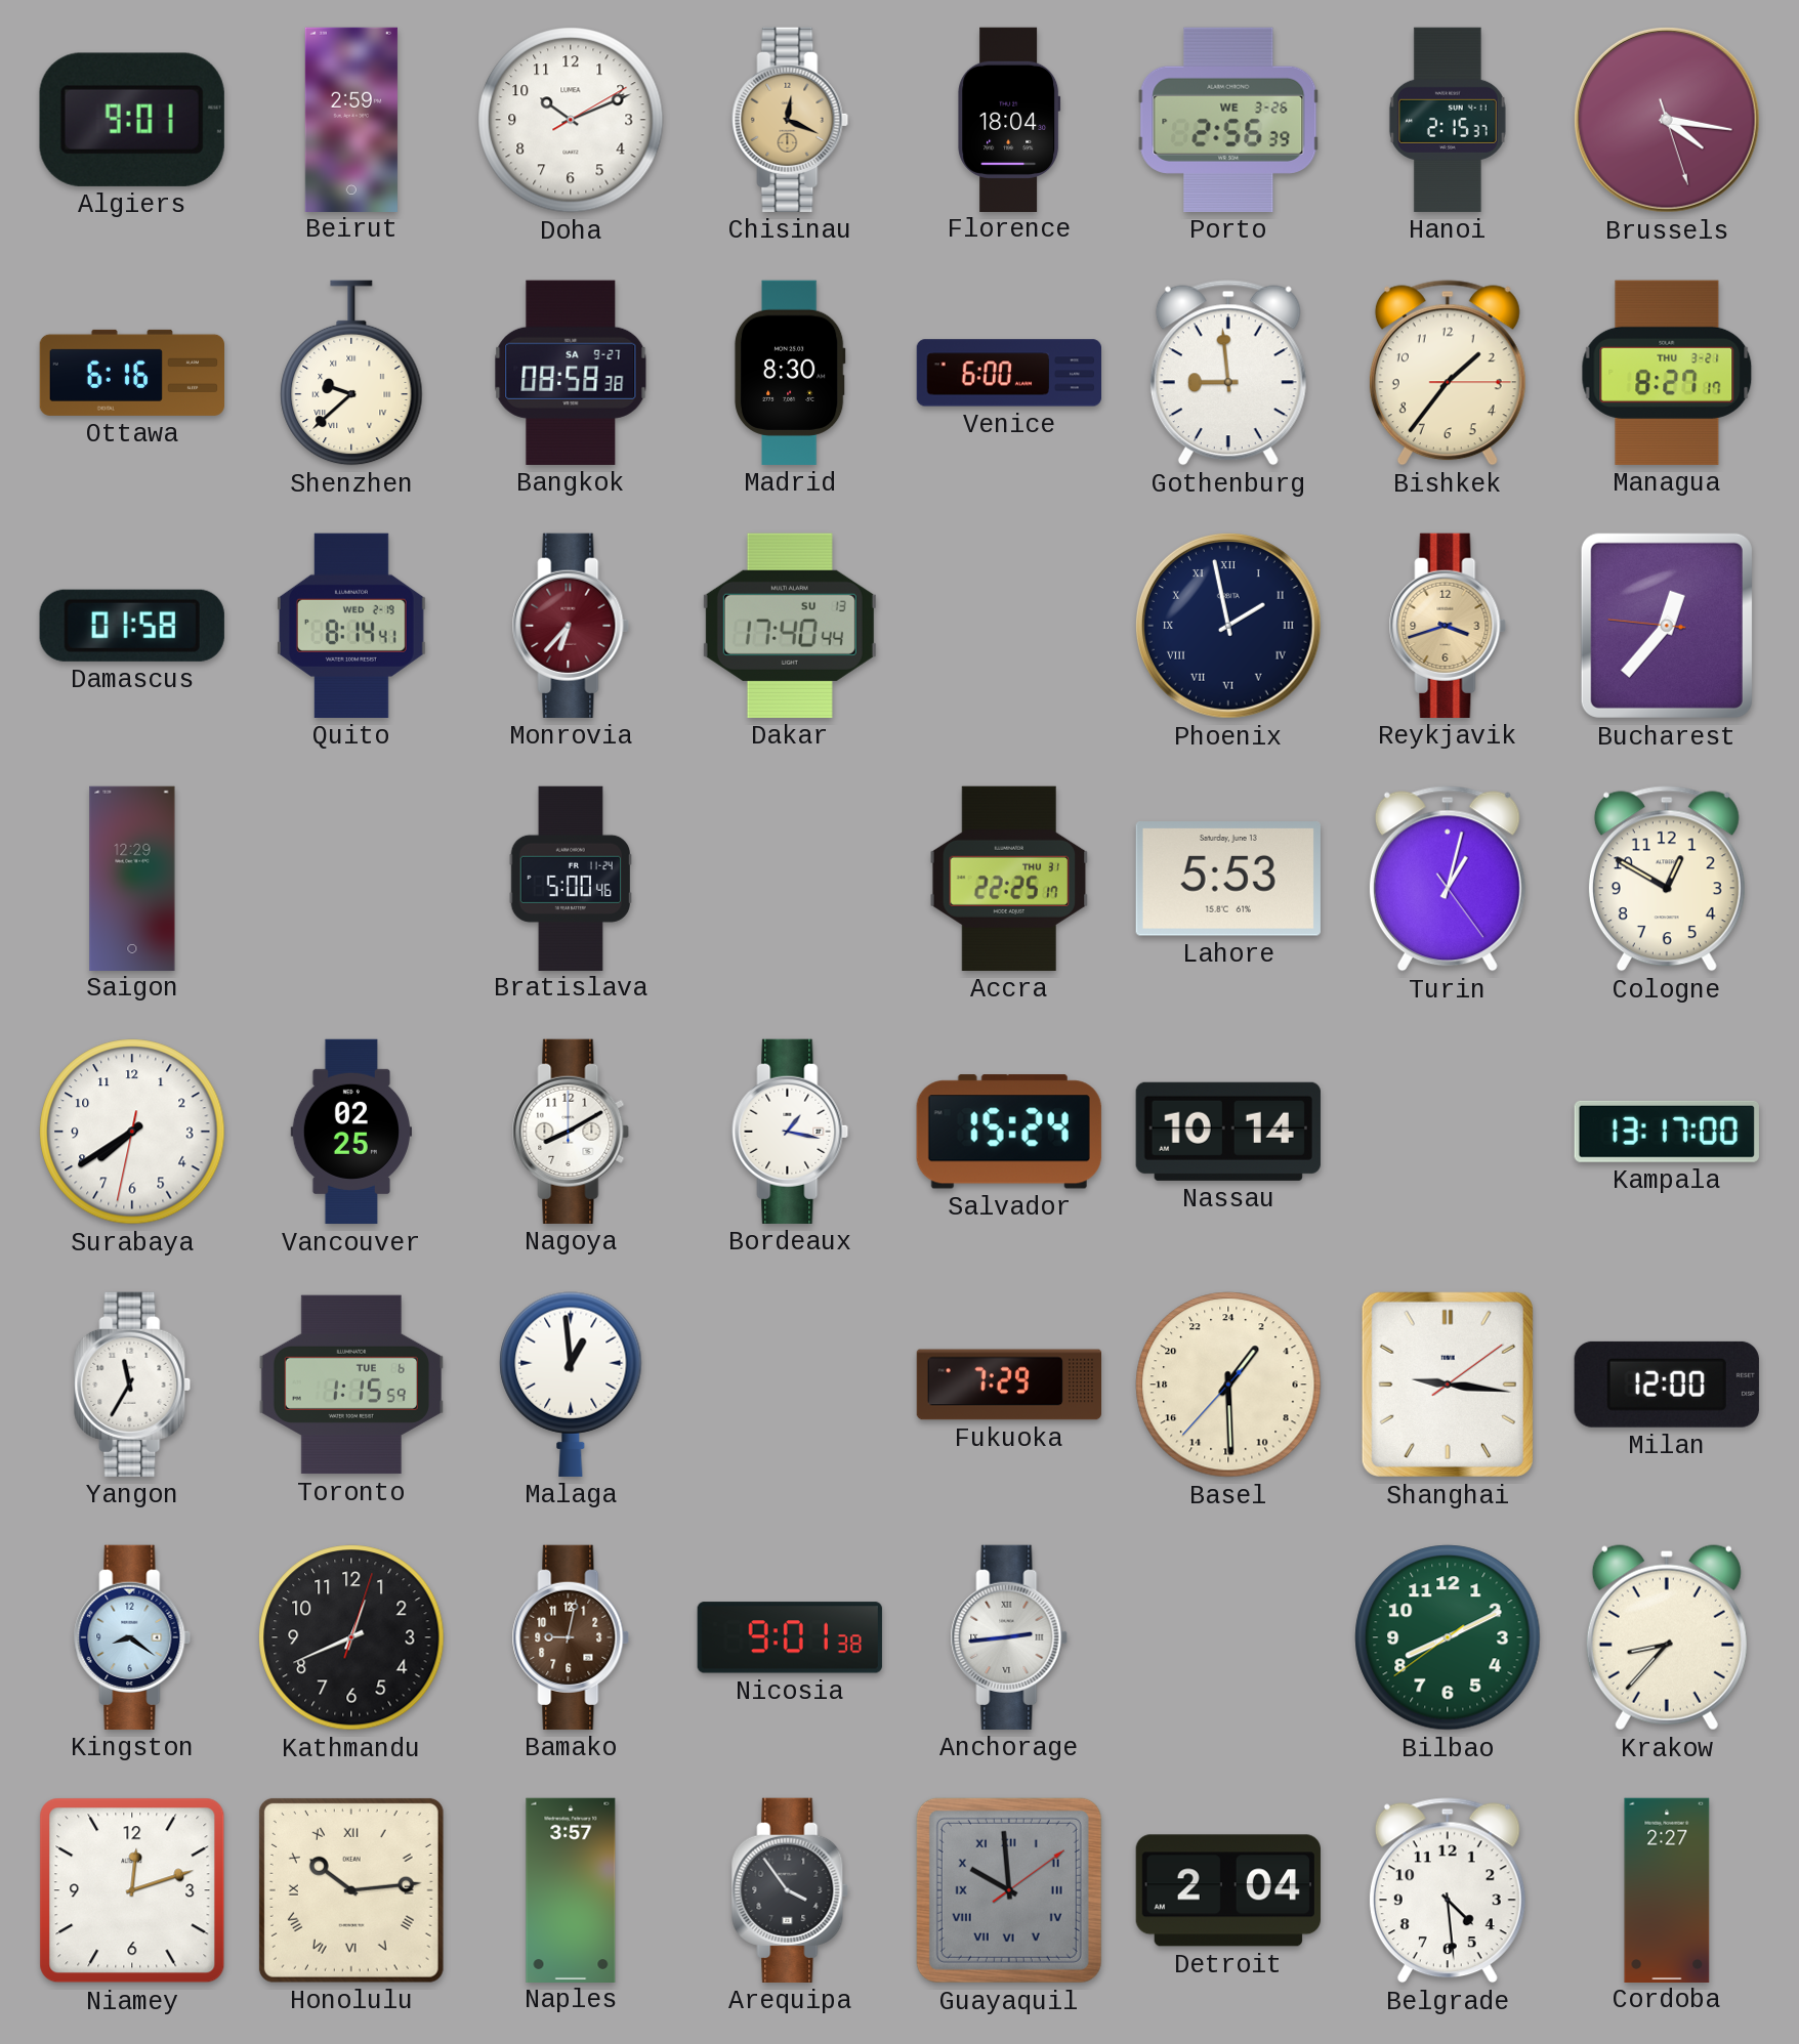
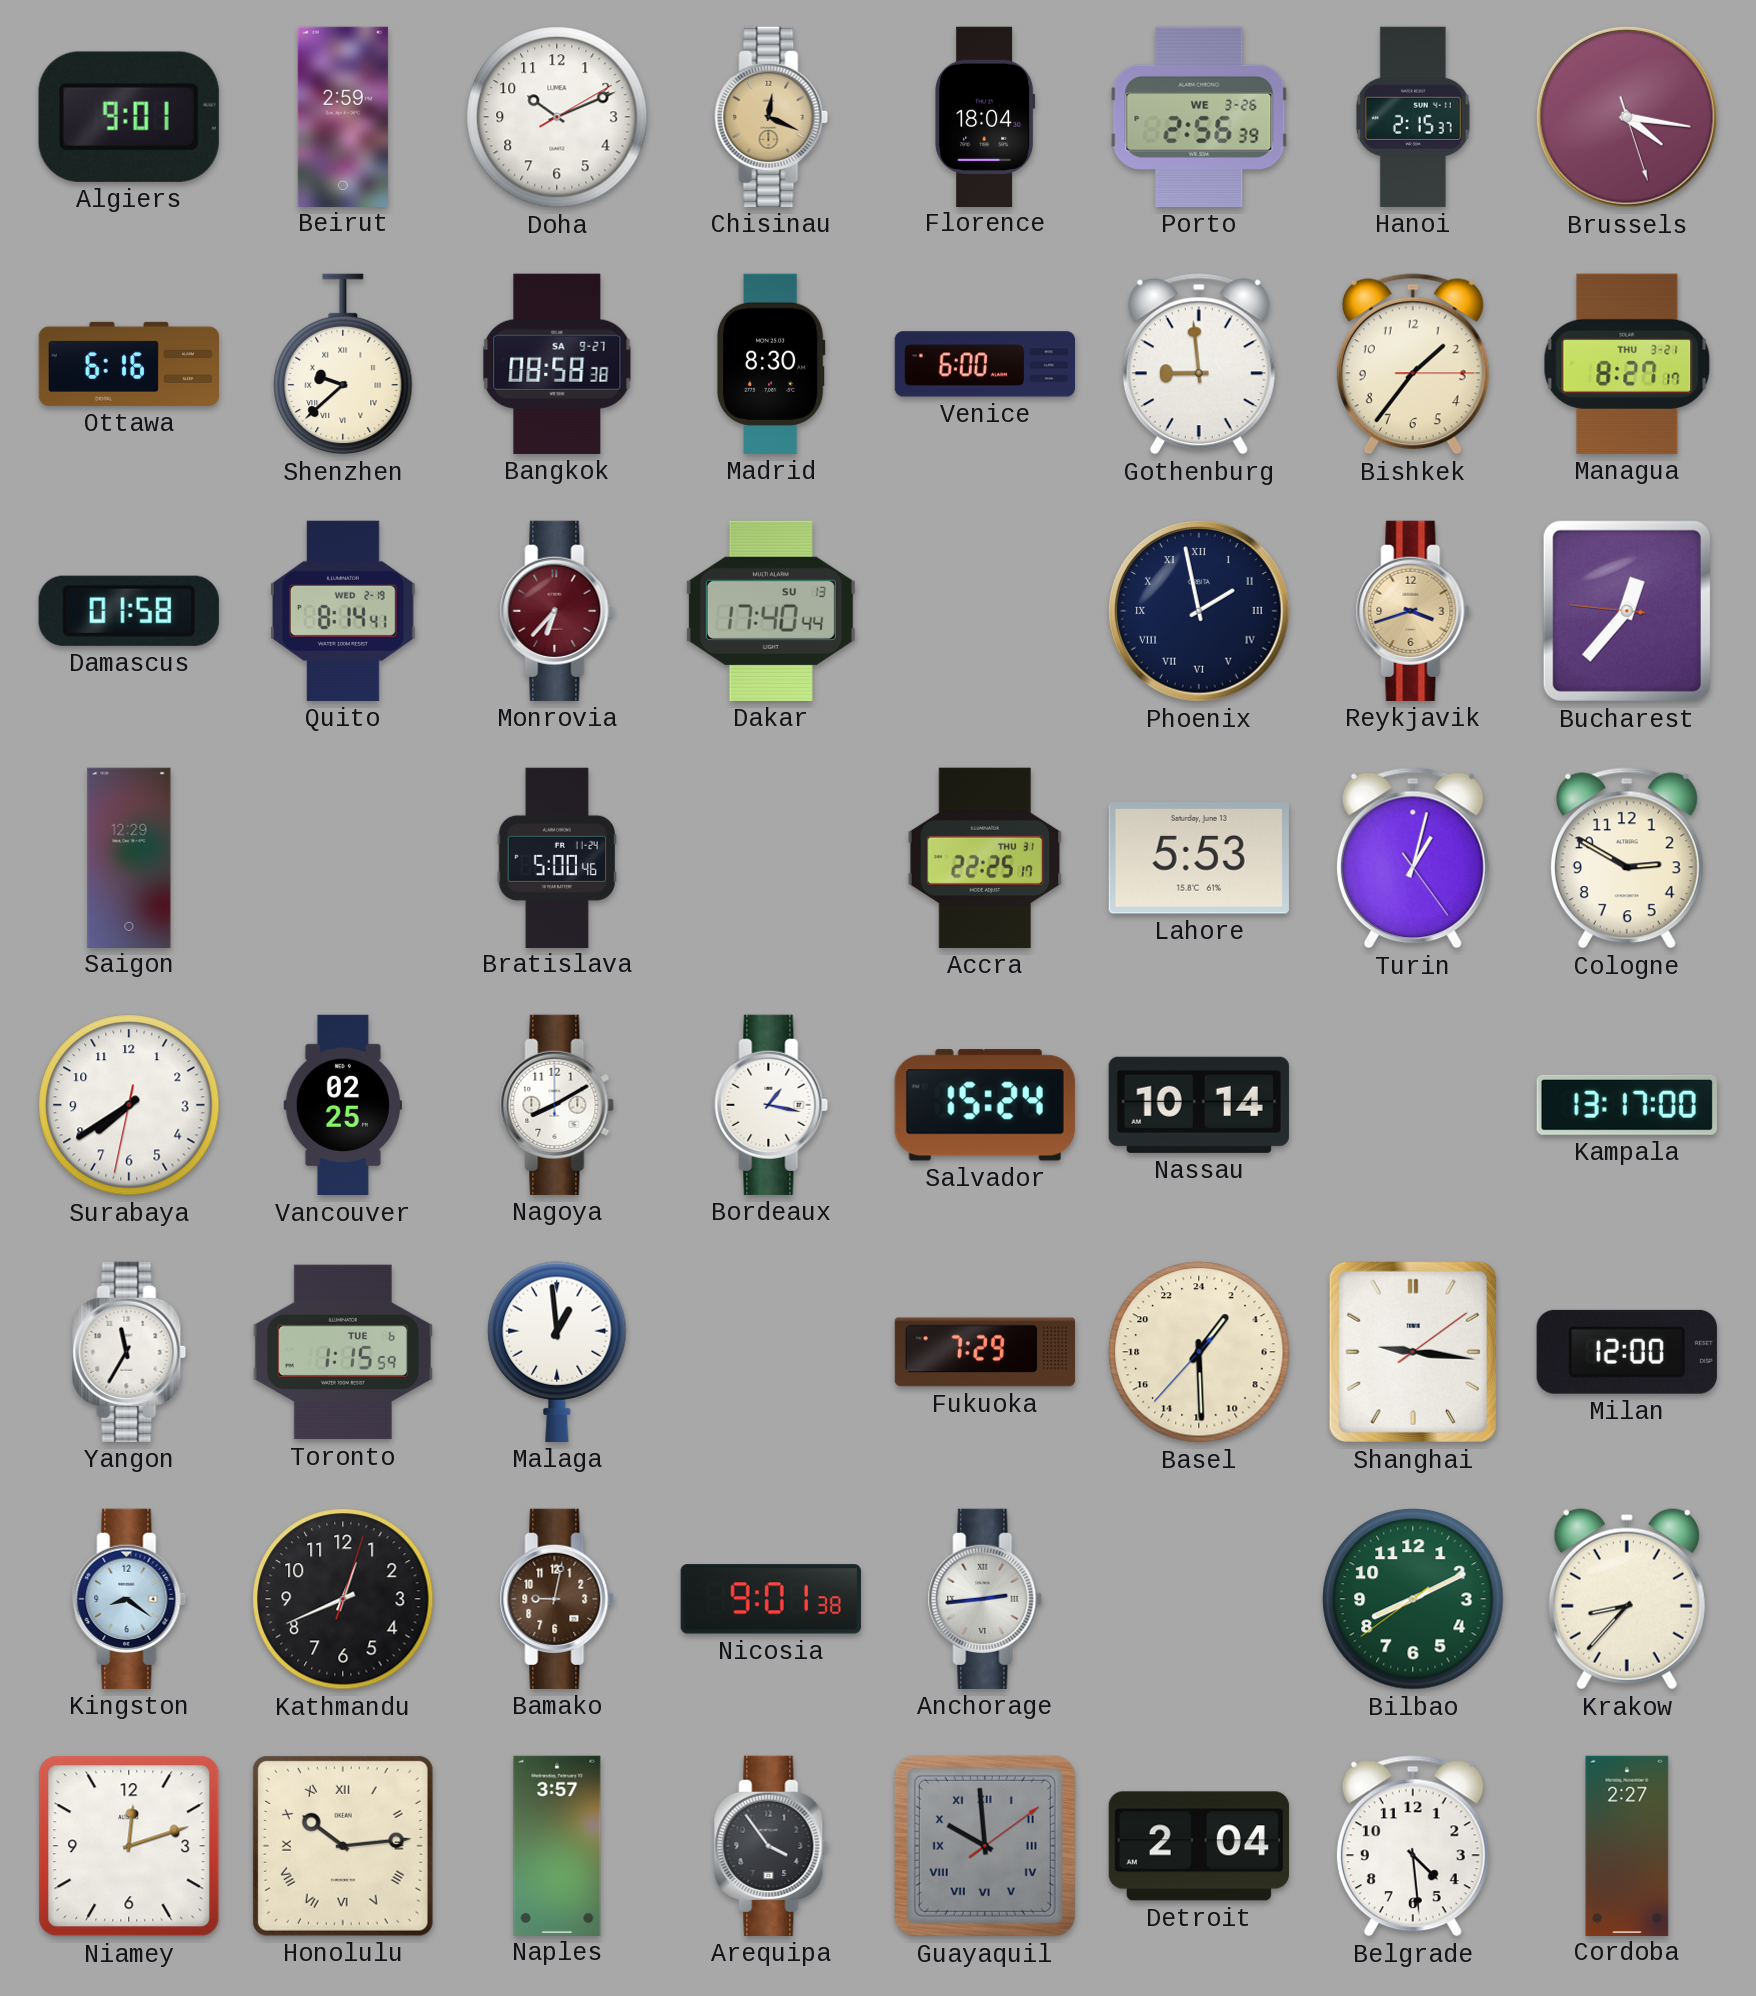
Cologne: 12:50 -> 2:50 (1627, 858)
